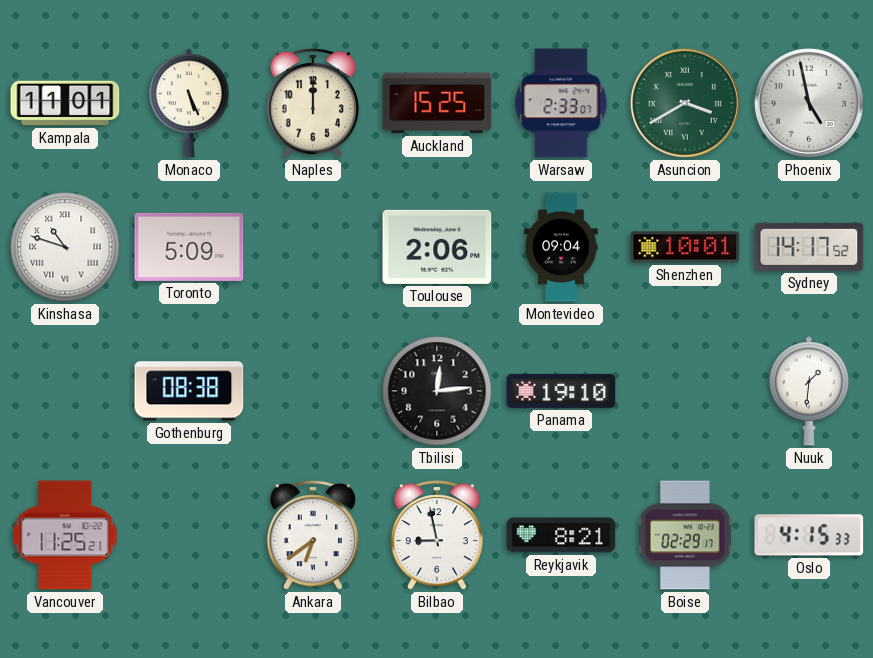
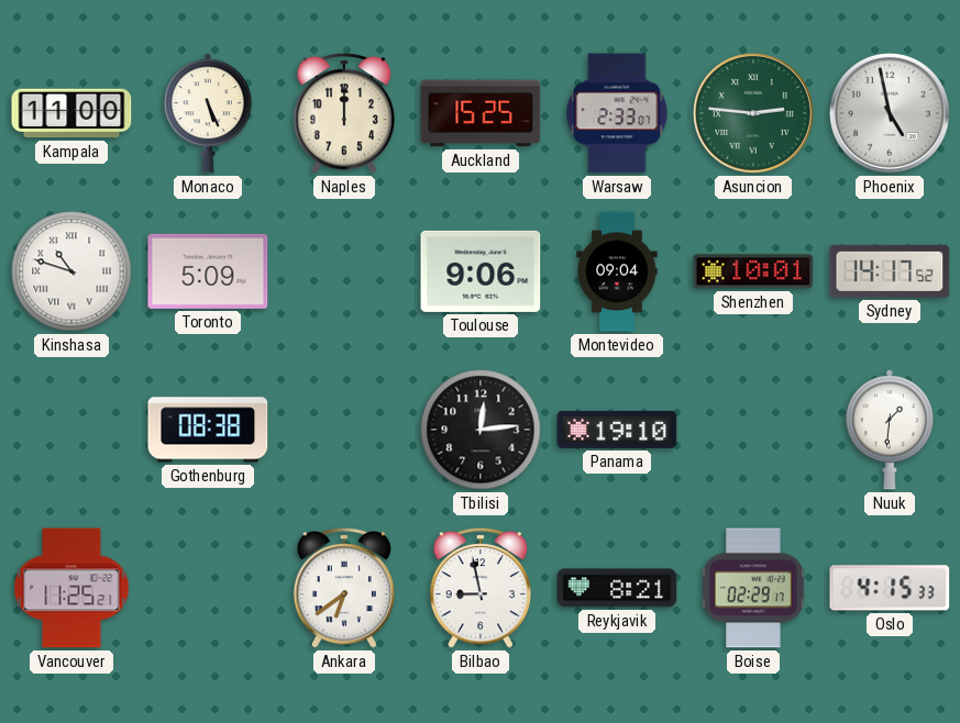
Kampala: 11:01 -> 11:00 (71, 113)
Asuncion: 3:40 -> 2:46 (753, 113)
Toulouse: 2:06 -> 9:06 (481, 271)
